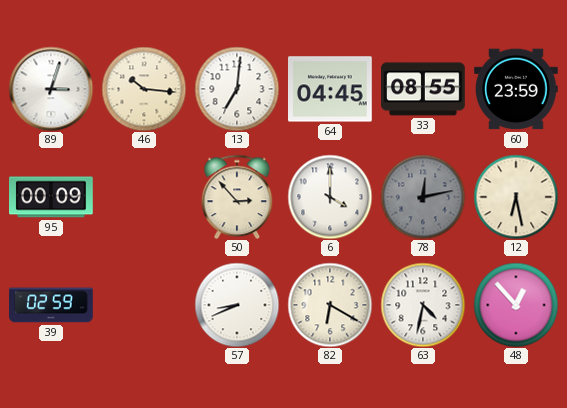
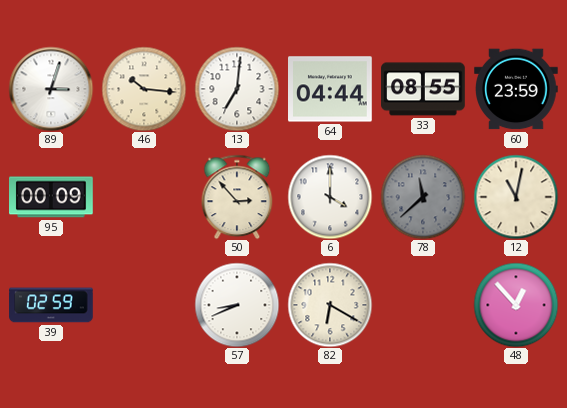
64: 04:45 -> 04:44 (330, 89)
78: 12:13 -> 11:38 (423, 197)
12: 6:28 -> 11:02 (516, 197)
63: 4:32 -> none (423, 305)
